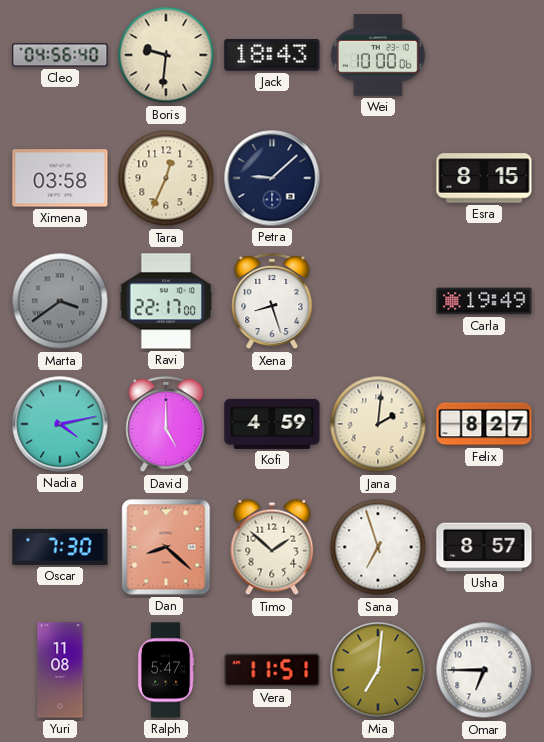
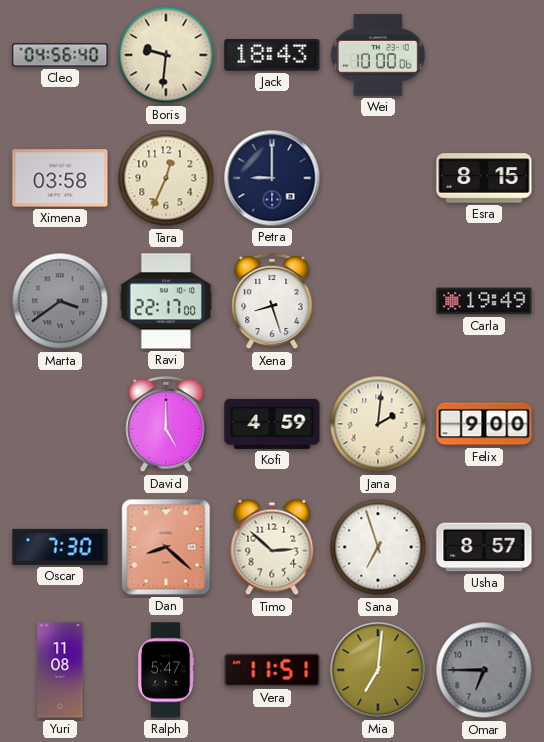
Petra: 9:08 -> 9:00 (272, 178)
Nadia: 4:13 -> none (60, 424)
Felix: 8:27 -> 9:00 (484, 424)
Timo: 1:52 -> 2:52 (272, 547)
Omar dial: white -> grey (484, 670)
